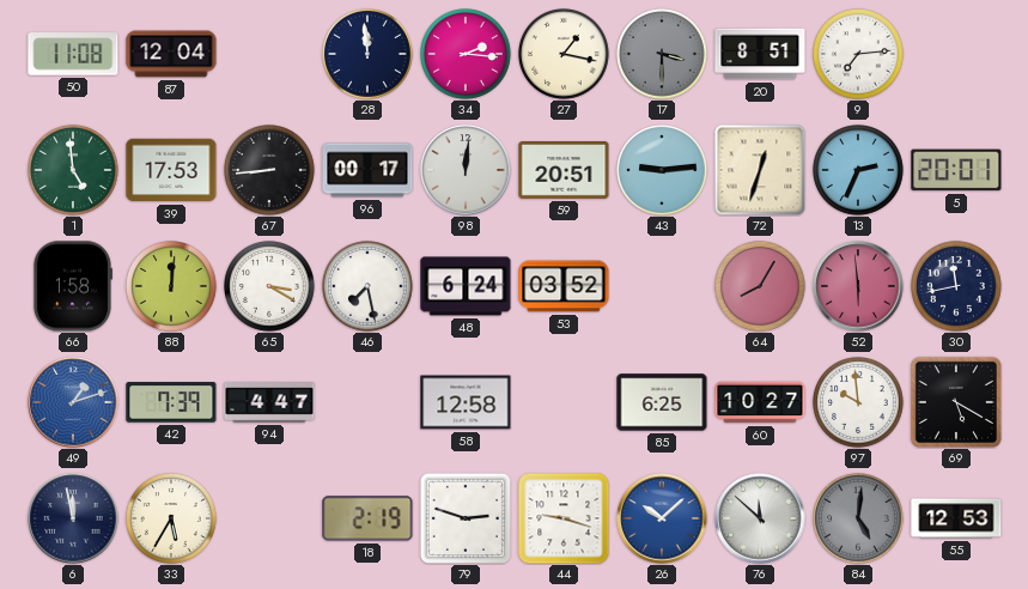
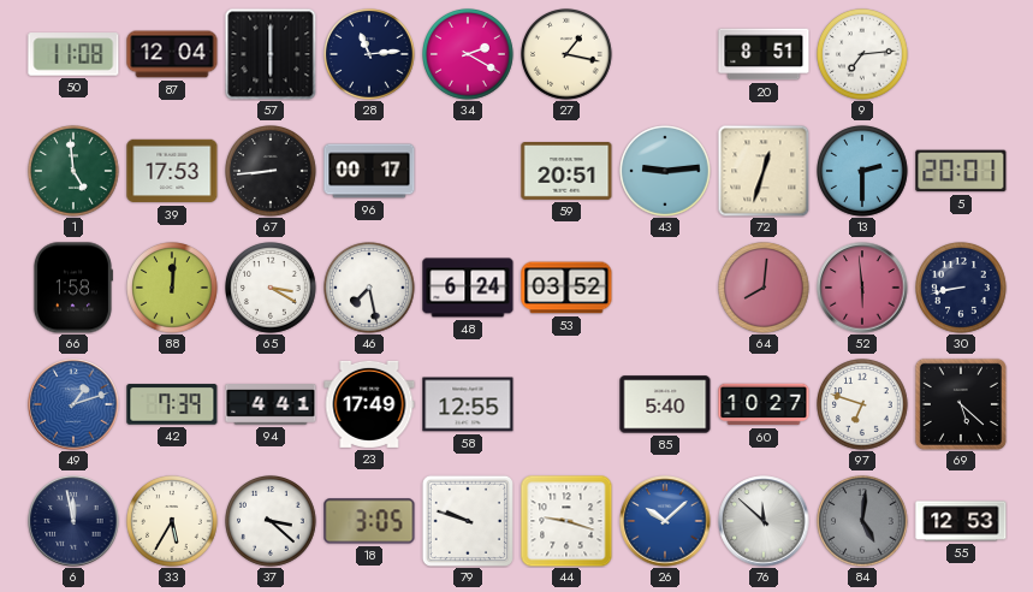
57: none -> 6:00 (271, 54)
28: 11:59 -> 11:14 (370, 55)
34: 2:16 -> 2:20 (469, 55)
17: 3:30 -> none (663, 55)
98: 12:01 -> none (466, 170)
13: 2:34 -> 2:30 (863, 172)
64: 8:05 -> 8:01 (765, 289)
30: 11:43 -> 8:43 (962, 289)
94: 4:47 -> 4:41 (271, 405)
23: none -> 17:49 (369, 404)
58: 12:58 -> 12:55 (468, 404)
85: 6:25 -> 5:40 (665, 404)
97: 9:59 -> 6:48 (863, 405)
69: 5:20 -> 5:22 (961, 404)
37: none -> 3:22 (272, 522)
18: 2:19 -> 3:05 (369, 521)
79: 2:48 -> 9:48 (468, 521)
